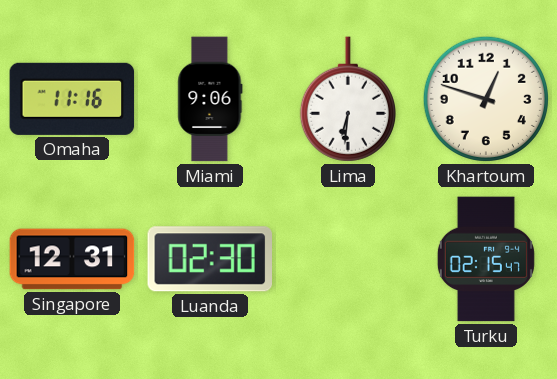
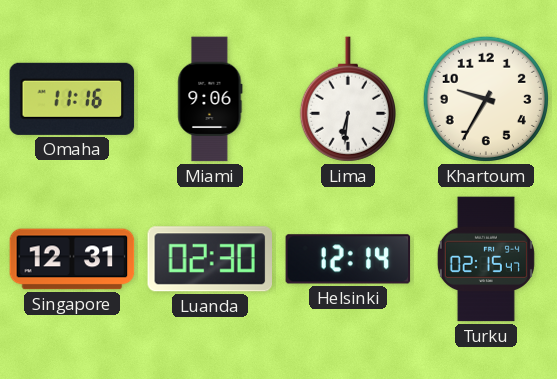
Khartoum: 12:48 -> 9:35 (486, 99)
Helsinki: none -> 12:14 (348, 259)
